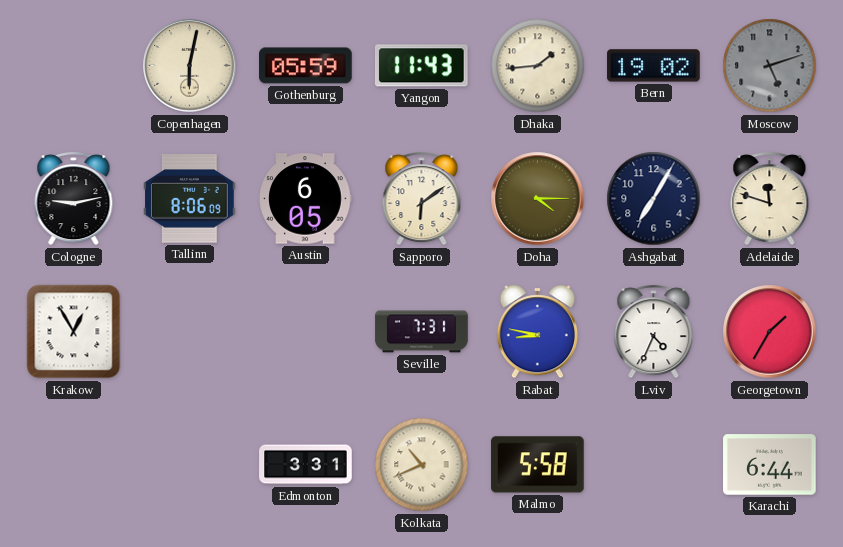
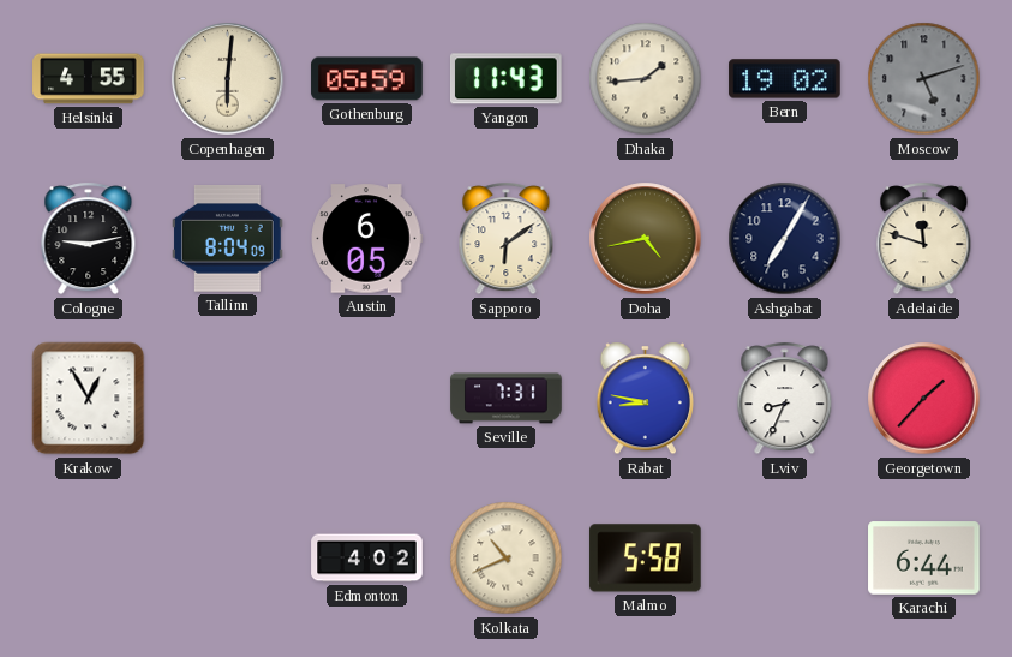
Helsinki: none -> 4:55 (89, 79)
Copenhagen: 6:02 -> 6:01 (228, 79)
Tallinn: 8:06 -> 8:04 (228, 239)
Doha: 4:15 -> 4:43 (646, 239)
Lviv: 4:34 -> 8:34 (785, 399)
Georgetown: 1:35 -> 1:37 (924, 399)
Edmonton: 3:31 -> 4:02 (367, 559)
